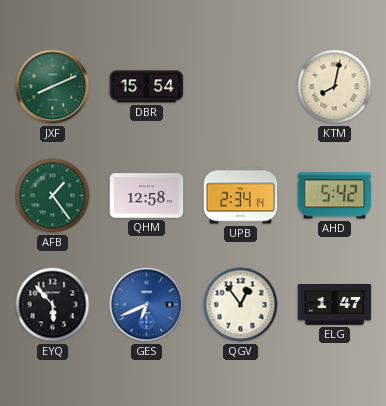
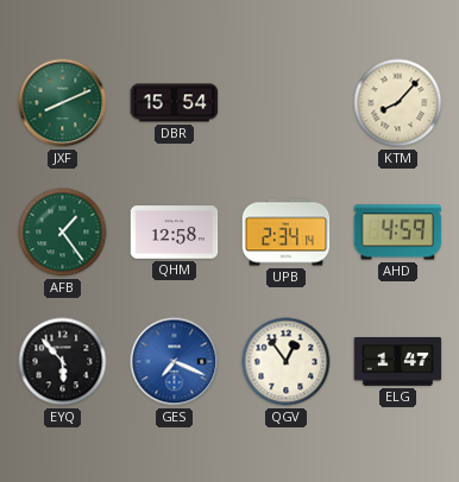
KTM: 8:02 -> 8:07 (398, 103)
AHD: 5:42 -> 4:59 (398, 233)
GES: 6:41 -> 7:19 (175, 362)
